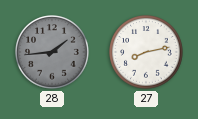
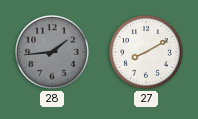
27: 8:13 -> 8:10 (147, 53)
